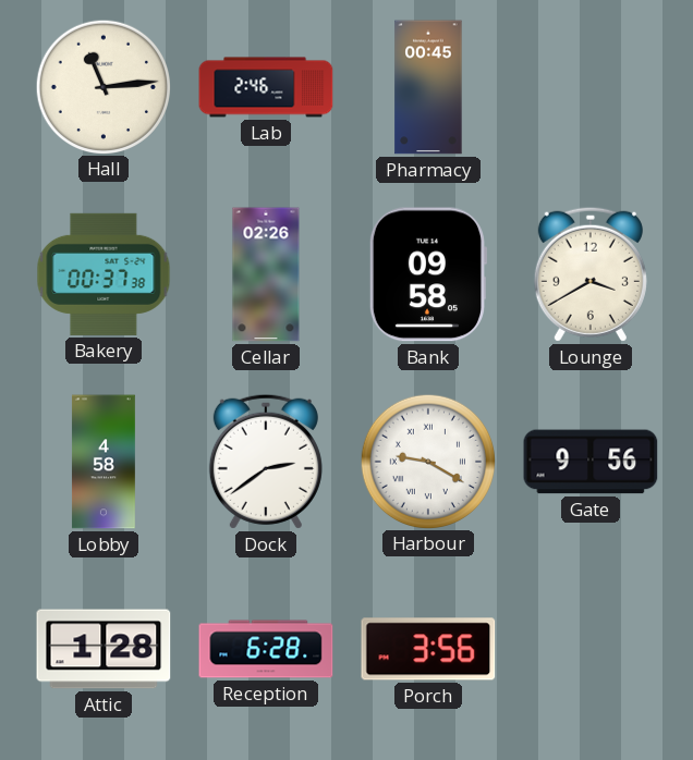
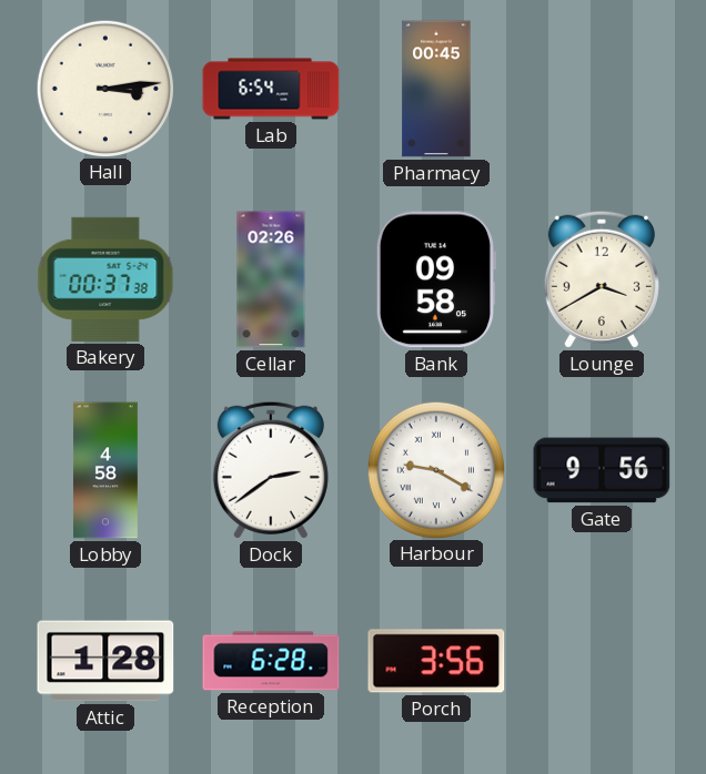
Hall: 11:14 -> 3:14 (104, 88)
Lab: 2:46 -> 6:54 (271, 89)
